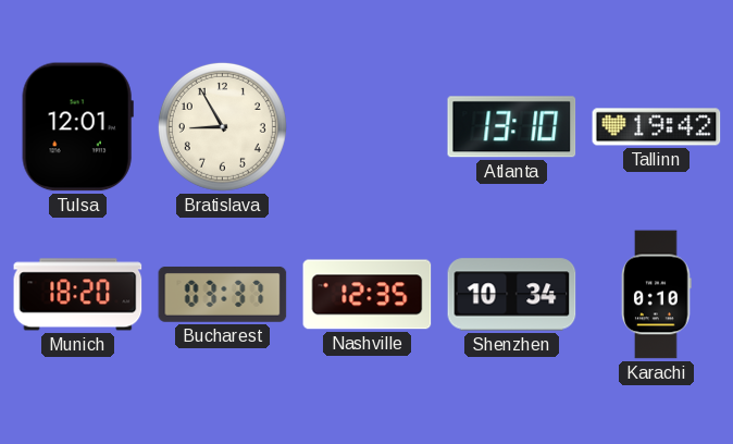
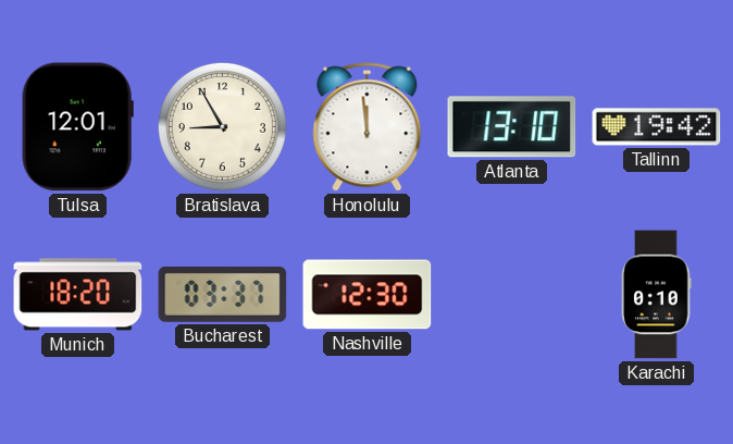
Honolulu: none -> 11:59 (368, 127)
Nashville: 12:35 -> 12:30 (368, 295)
Shenzhen: 10:34 -> none (512, 295)
